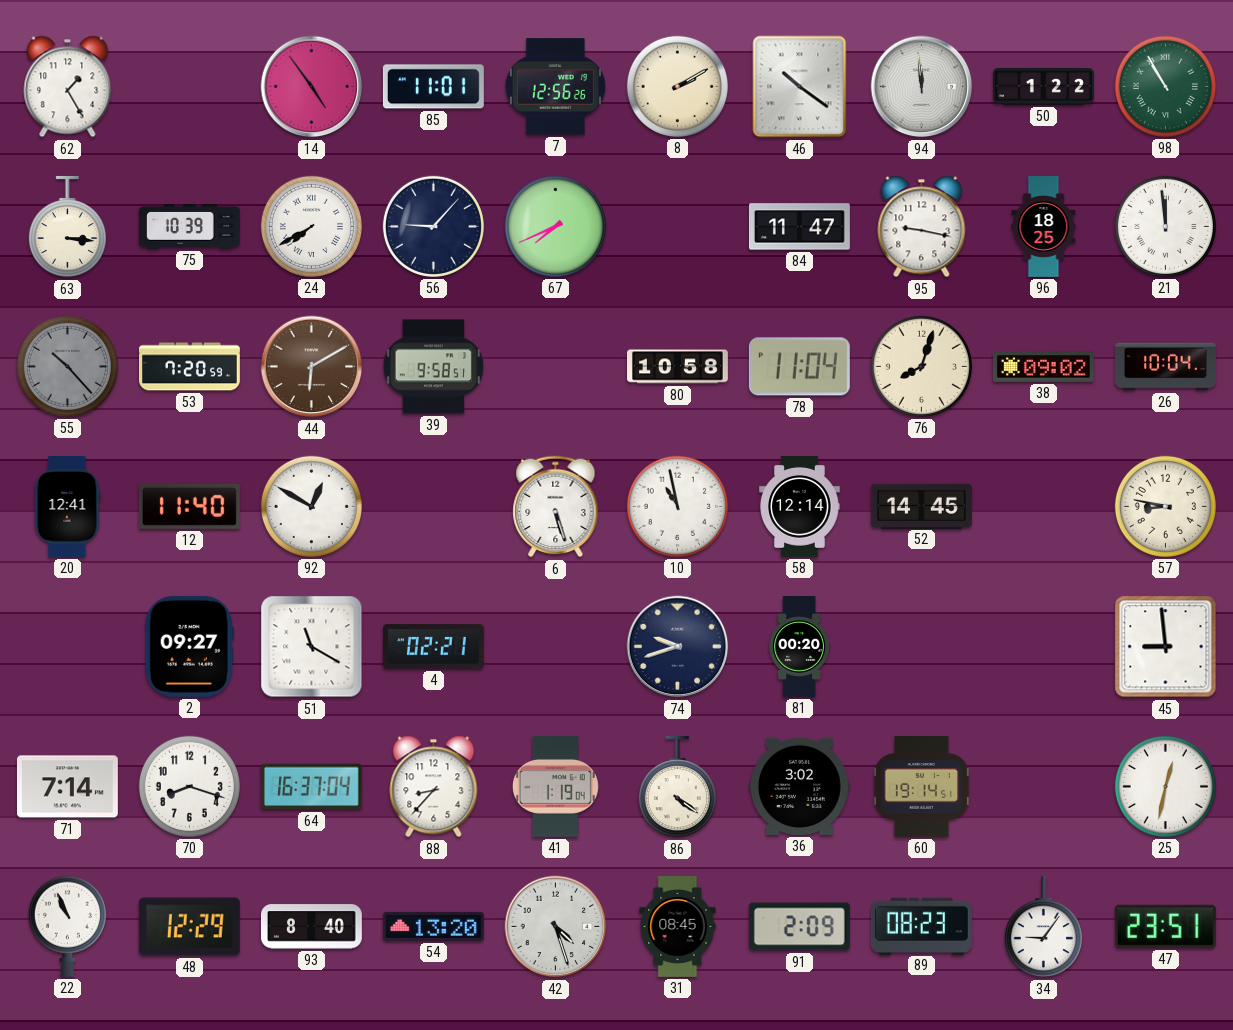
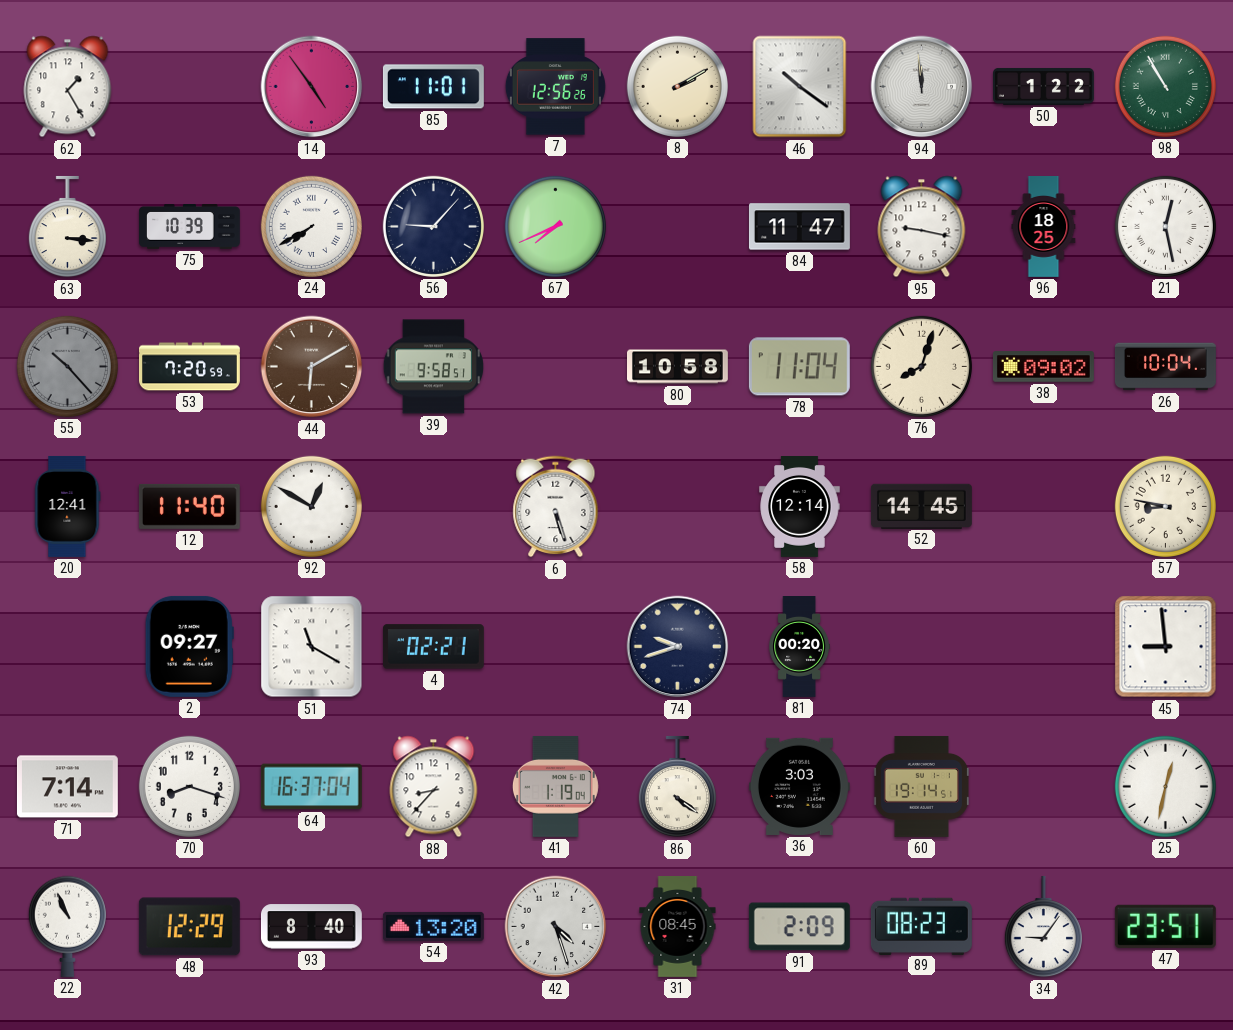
21: 11:59 -> 12:28 (1165, 226)
10: 10:58 -> none (677, 506)
36: 3:02 -> 3:03 (799, 786)
